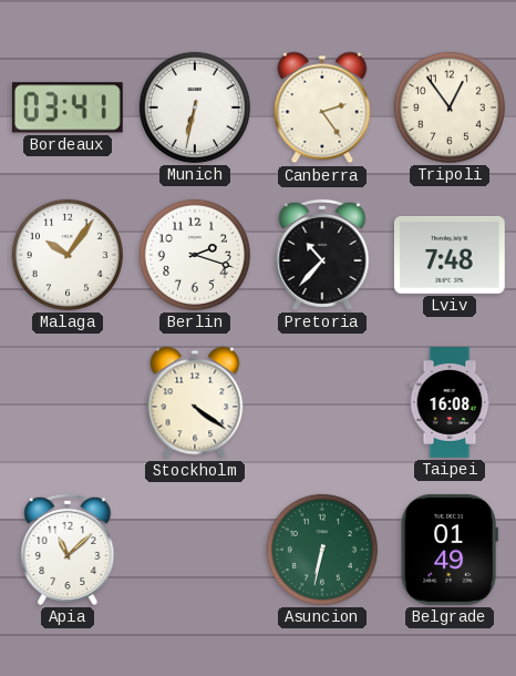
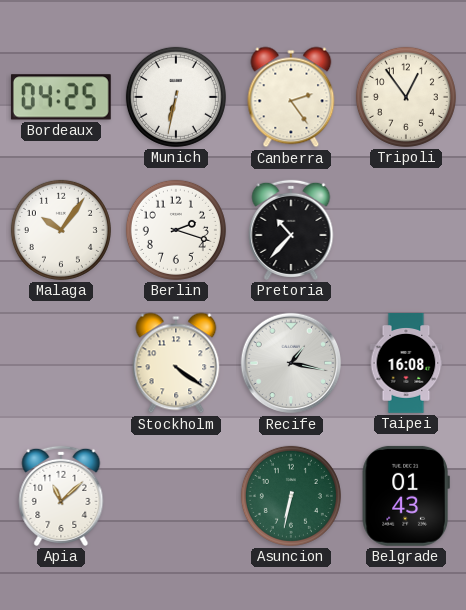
Bordeaux: 03:41 -> 04:25 (61, 97)
Lviv: 7:48 -> none (450, 255)
Recife: none -> 1:17 (291, 363)
Belgrade: 01:49 -> 01:43 (406, 496)
